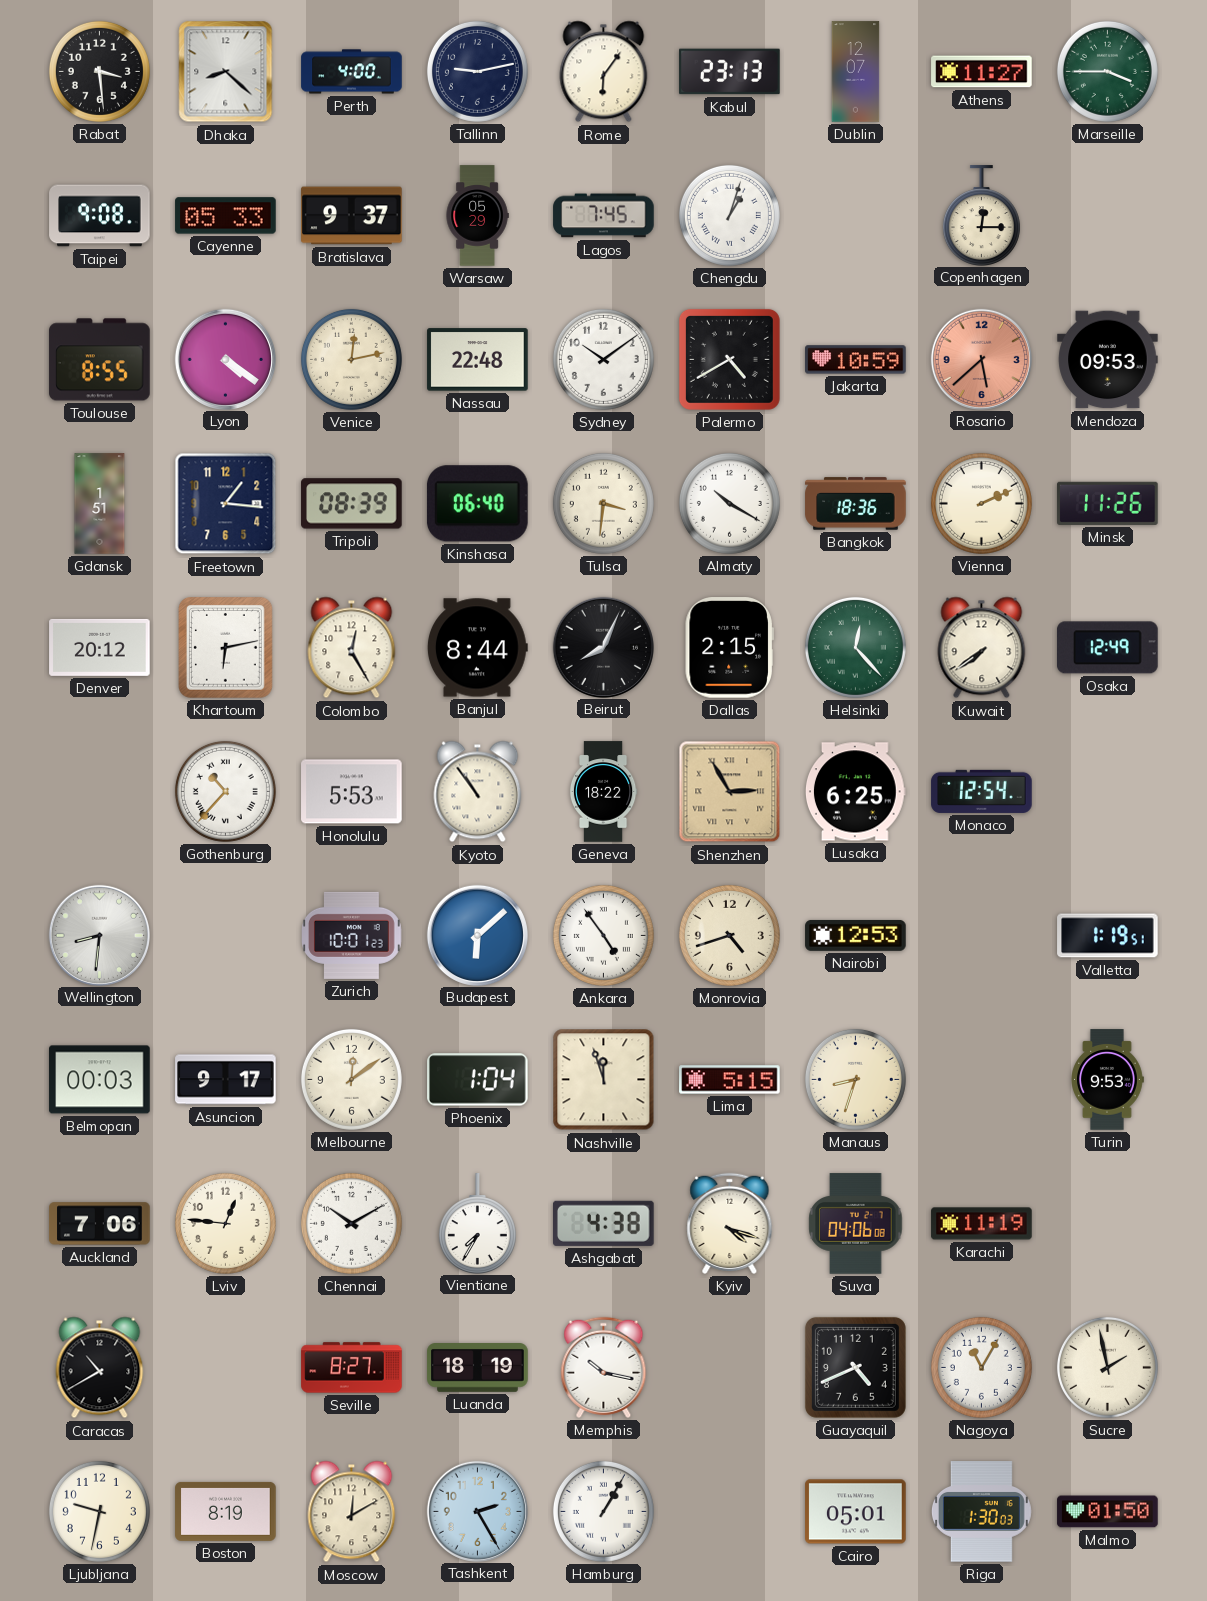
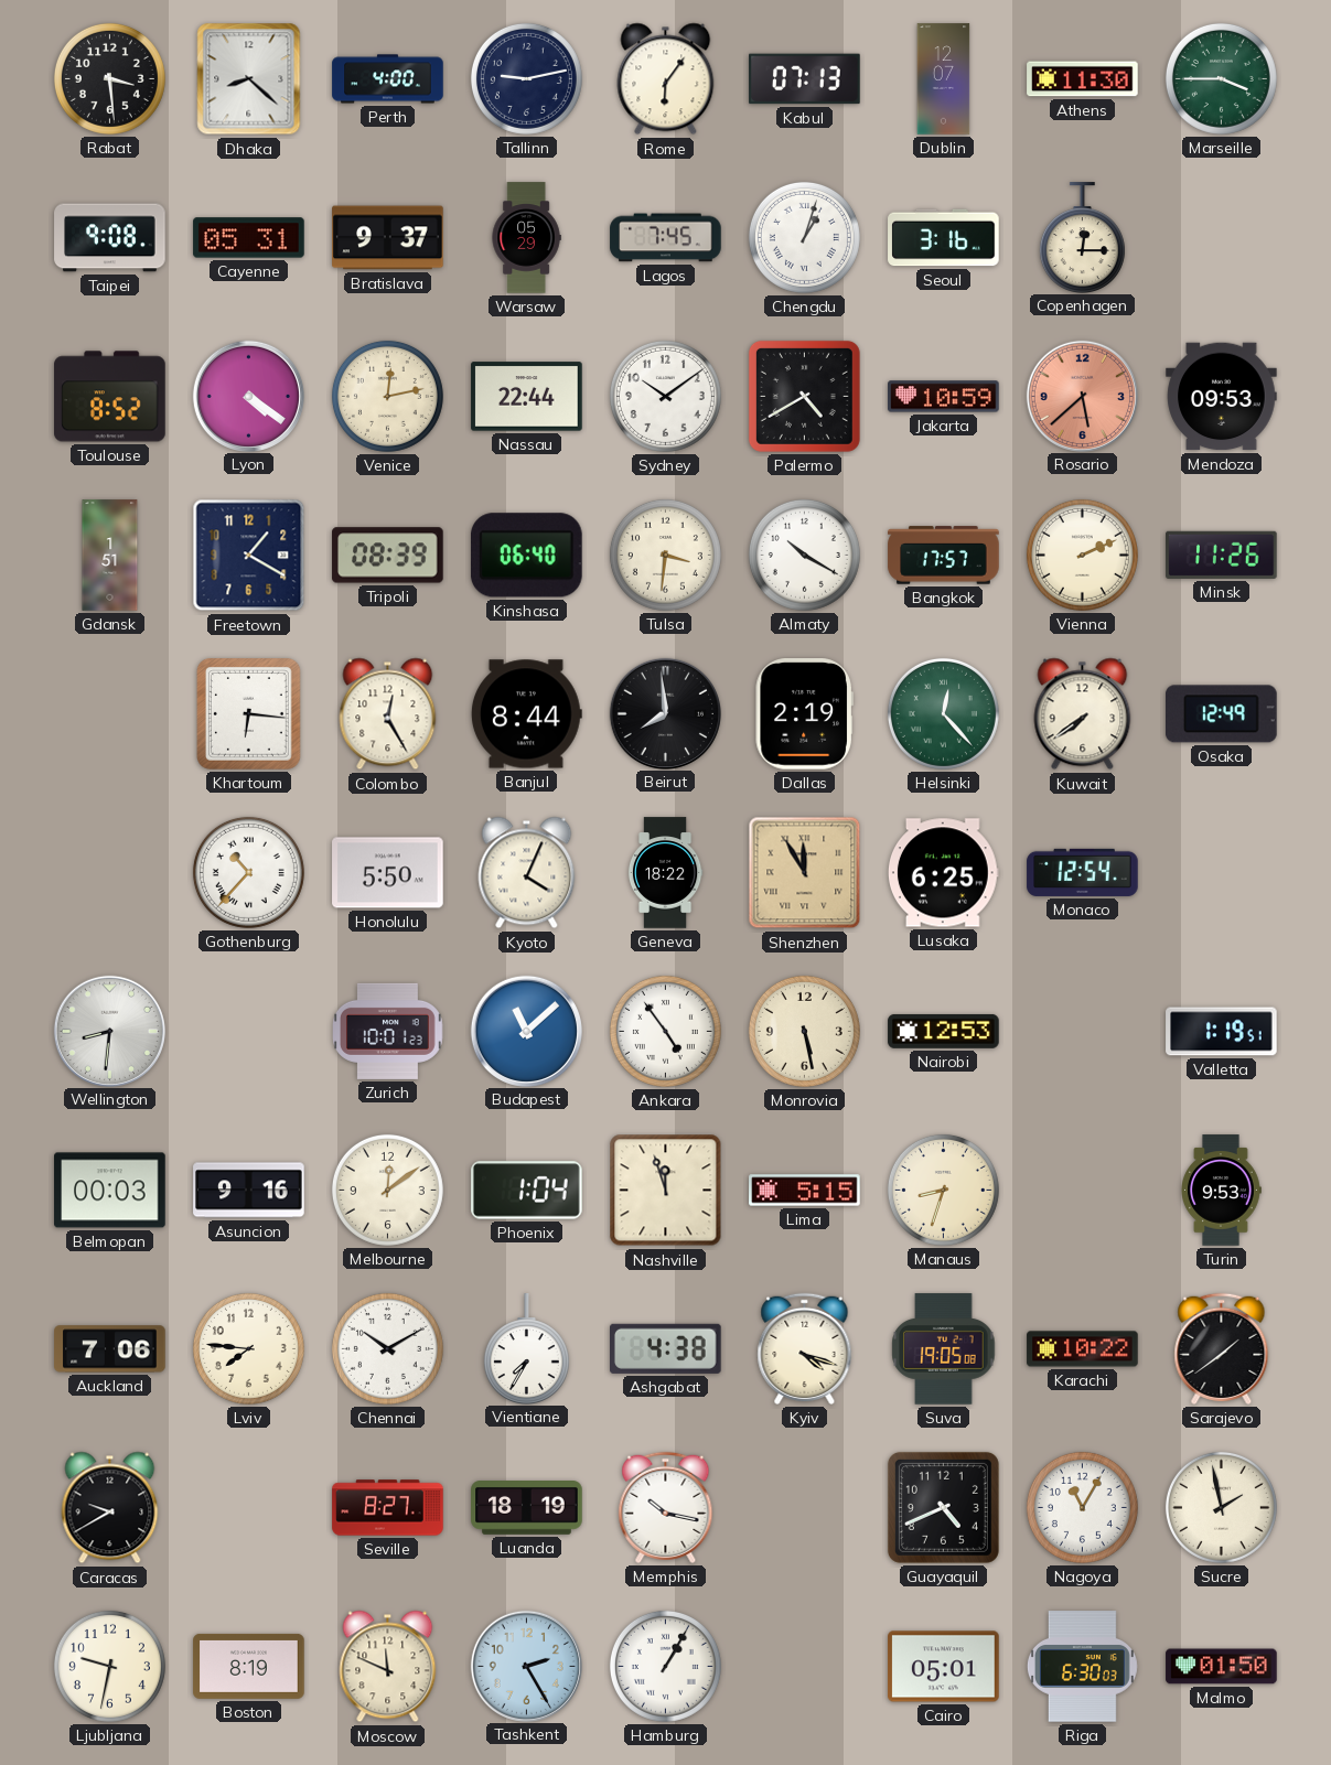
Kabul: 23:13 -> 07:13 (805, 79)
Athens: 11:27 -> 11:30 (1083, 79)
Cayenne: 05:33 -> 05:31 (249, 238)
Seoul: none -> 3:16 (944, 238)
Toulouse: 8:55 -> 8:52 (110, 397)
Nassau: 22:48 -> 22:44 (527, 397)
Freetown: 1:16 -> 1:20 (249, 556)
Bangkok: 18:36 -> 17:57 (944, 556)
Denver: 20:12 -> none (100, 647)
Khartoum: 6:13 -> 6:16 (249, 714)
Beirut: 8:04 -> 7:59 (665, 713)
Dallas: 2:15 -> 2:19 (804, 714)
Honolulu: 5:53 -> 5:50 (388, 873)
Kyoto: 10:54 -> 4:04 (527, 873)
Shenzhen: 2:55 -> 11:55 (805, 873)
Budapest: 6:08 -> 11:08 (526, 1031)
Monrovia: 4:42 -> 5:28 (804, 1031)
Asuncion: 9:17 -> 9:16 (249, 1191)
Lviv: 12:46 -> 7:46 (248, 1348)
Suva: 04:06 -> 19:05 (944, 1349)
Karachi: 11:19 -> 10:22 (1083, 1349)
Sarajevo: none -> 1:39 (1222, 1348)
Caracas: 10:40 -> 9:40 (110, 1508)
Moscow: 12:10 -> 11:49 (388, 1667)
Riga: 1:30 -> 6:30 (1082, 1667)
